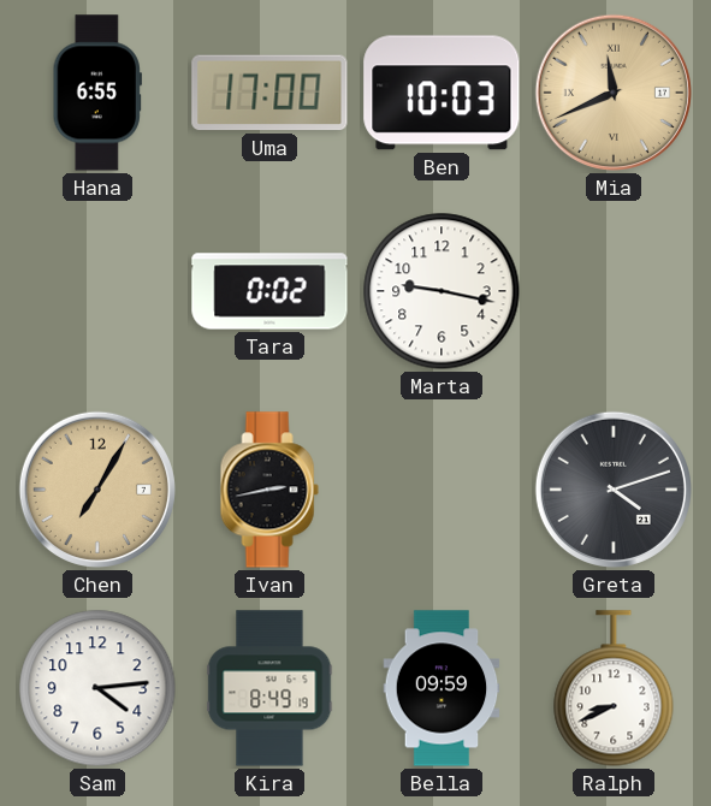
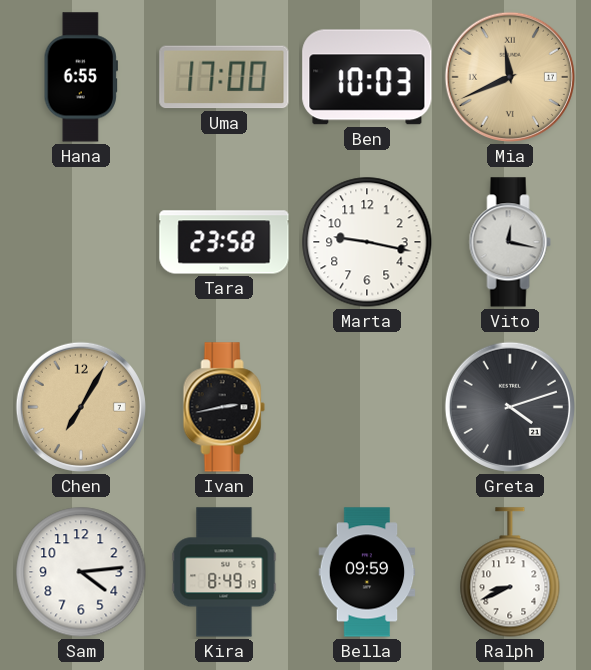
Tara: 0:02 -> 23:58 (224, 242)
Vito: none -> 12:17 (510, 242)
